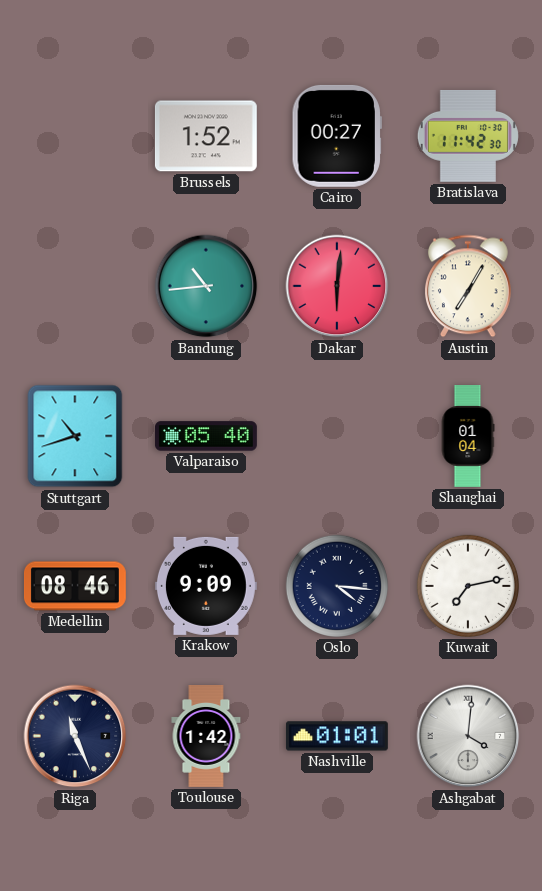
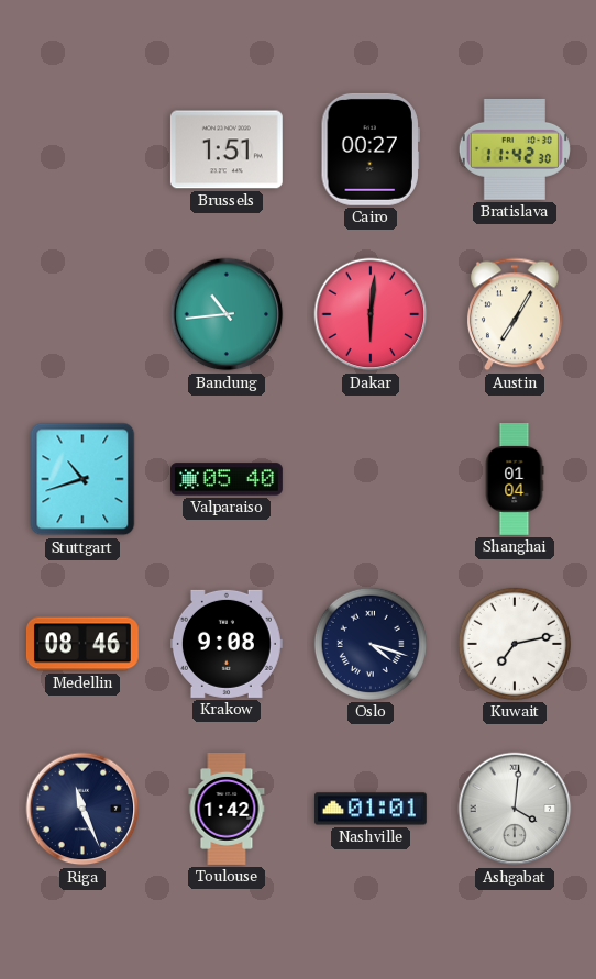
Brussels: 1:52 -> 1:51 (227, 149)
Krakow: 9:09 -> 9:08 (227, 644)
Oslo: 4:16 -> 4:18 (371, 644)
